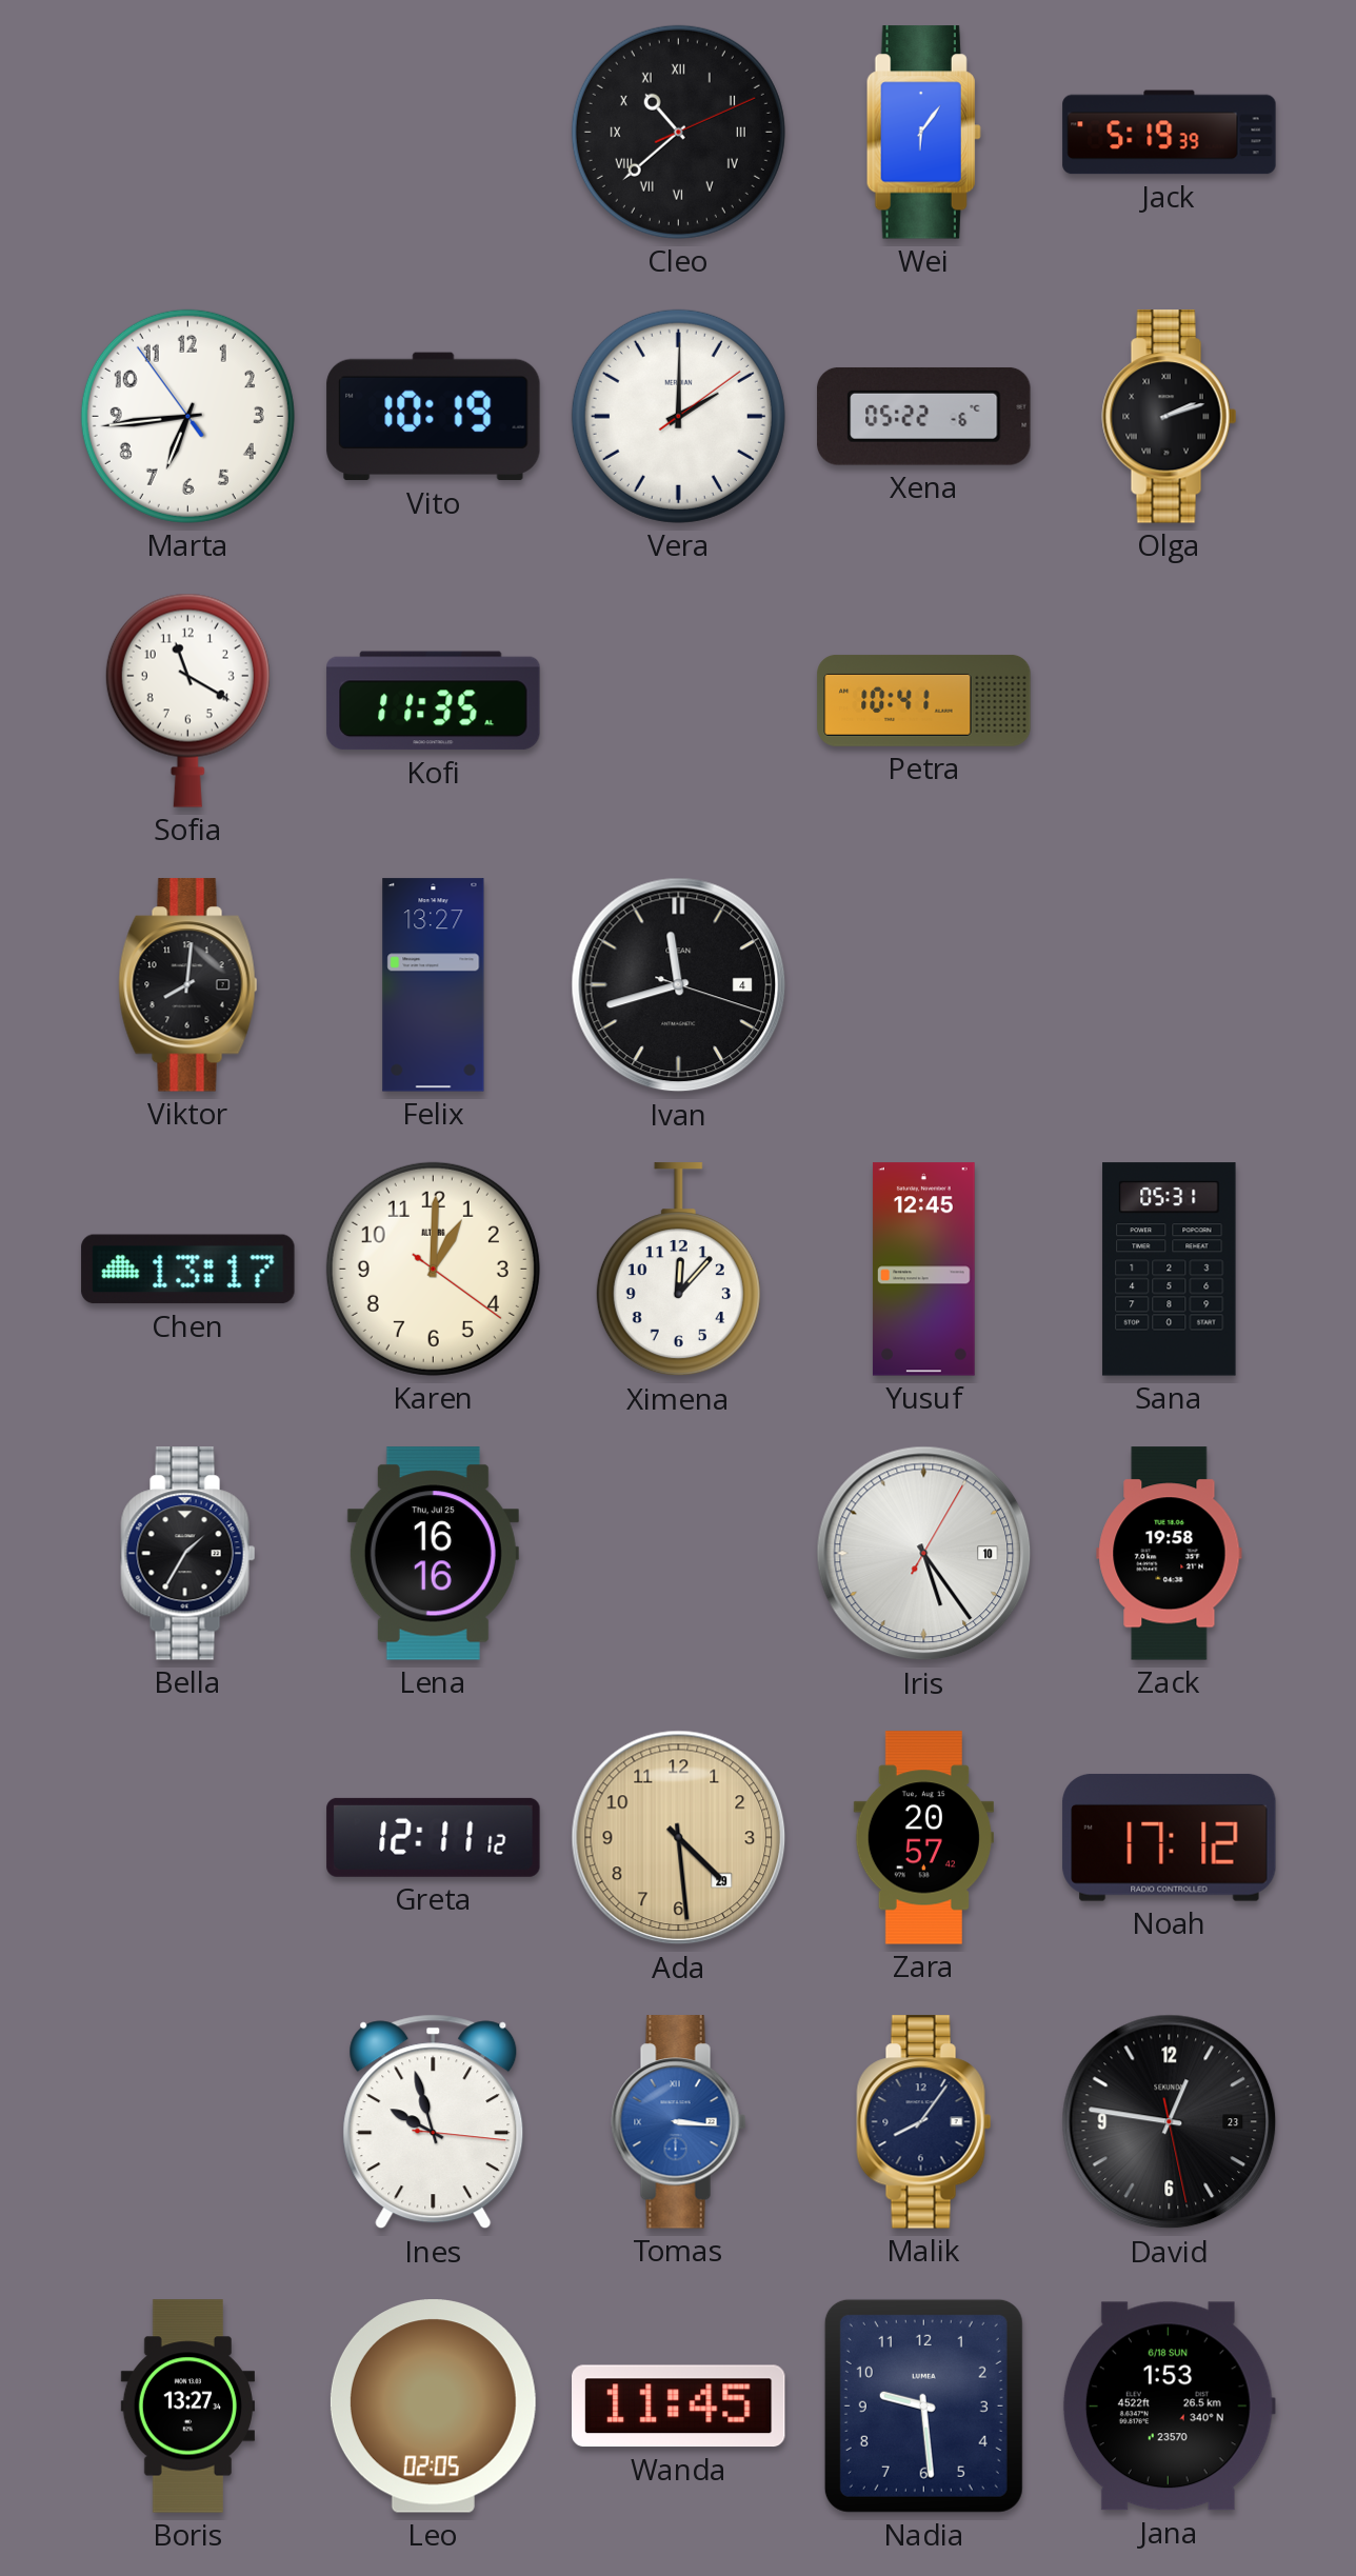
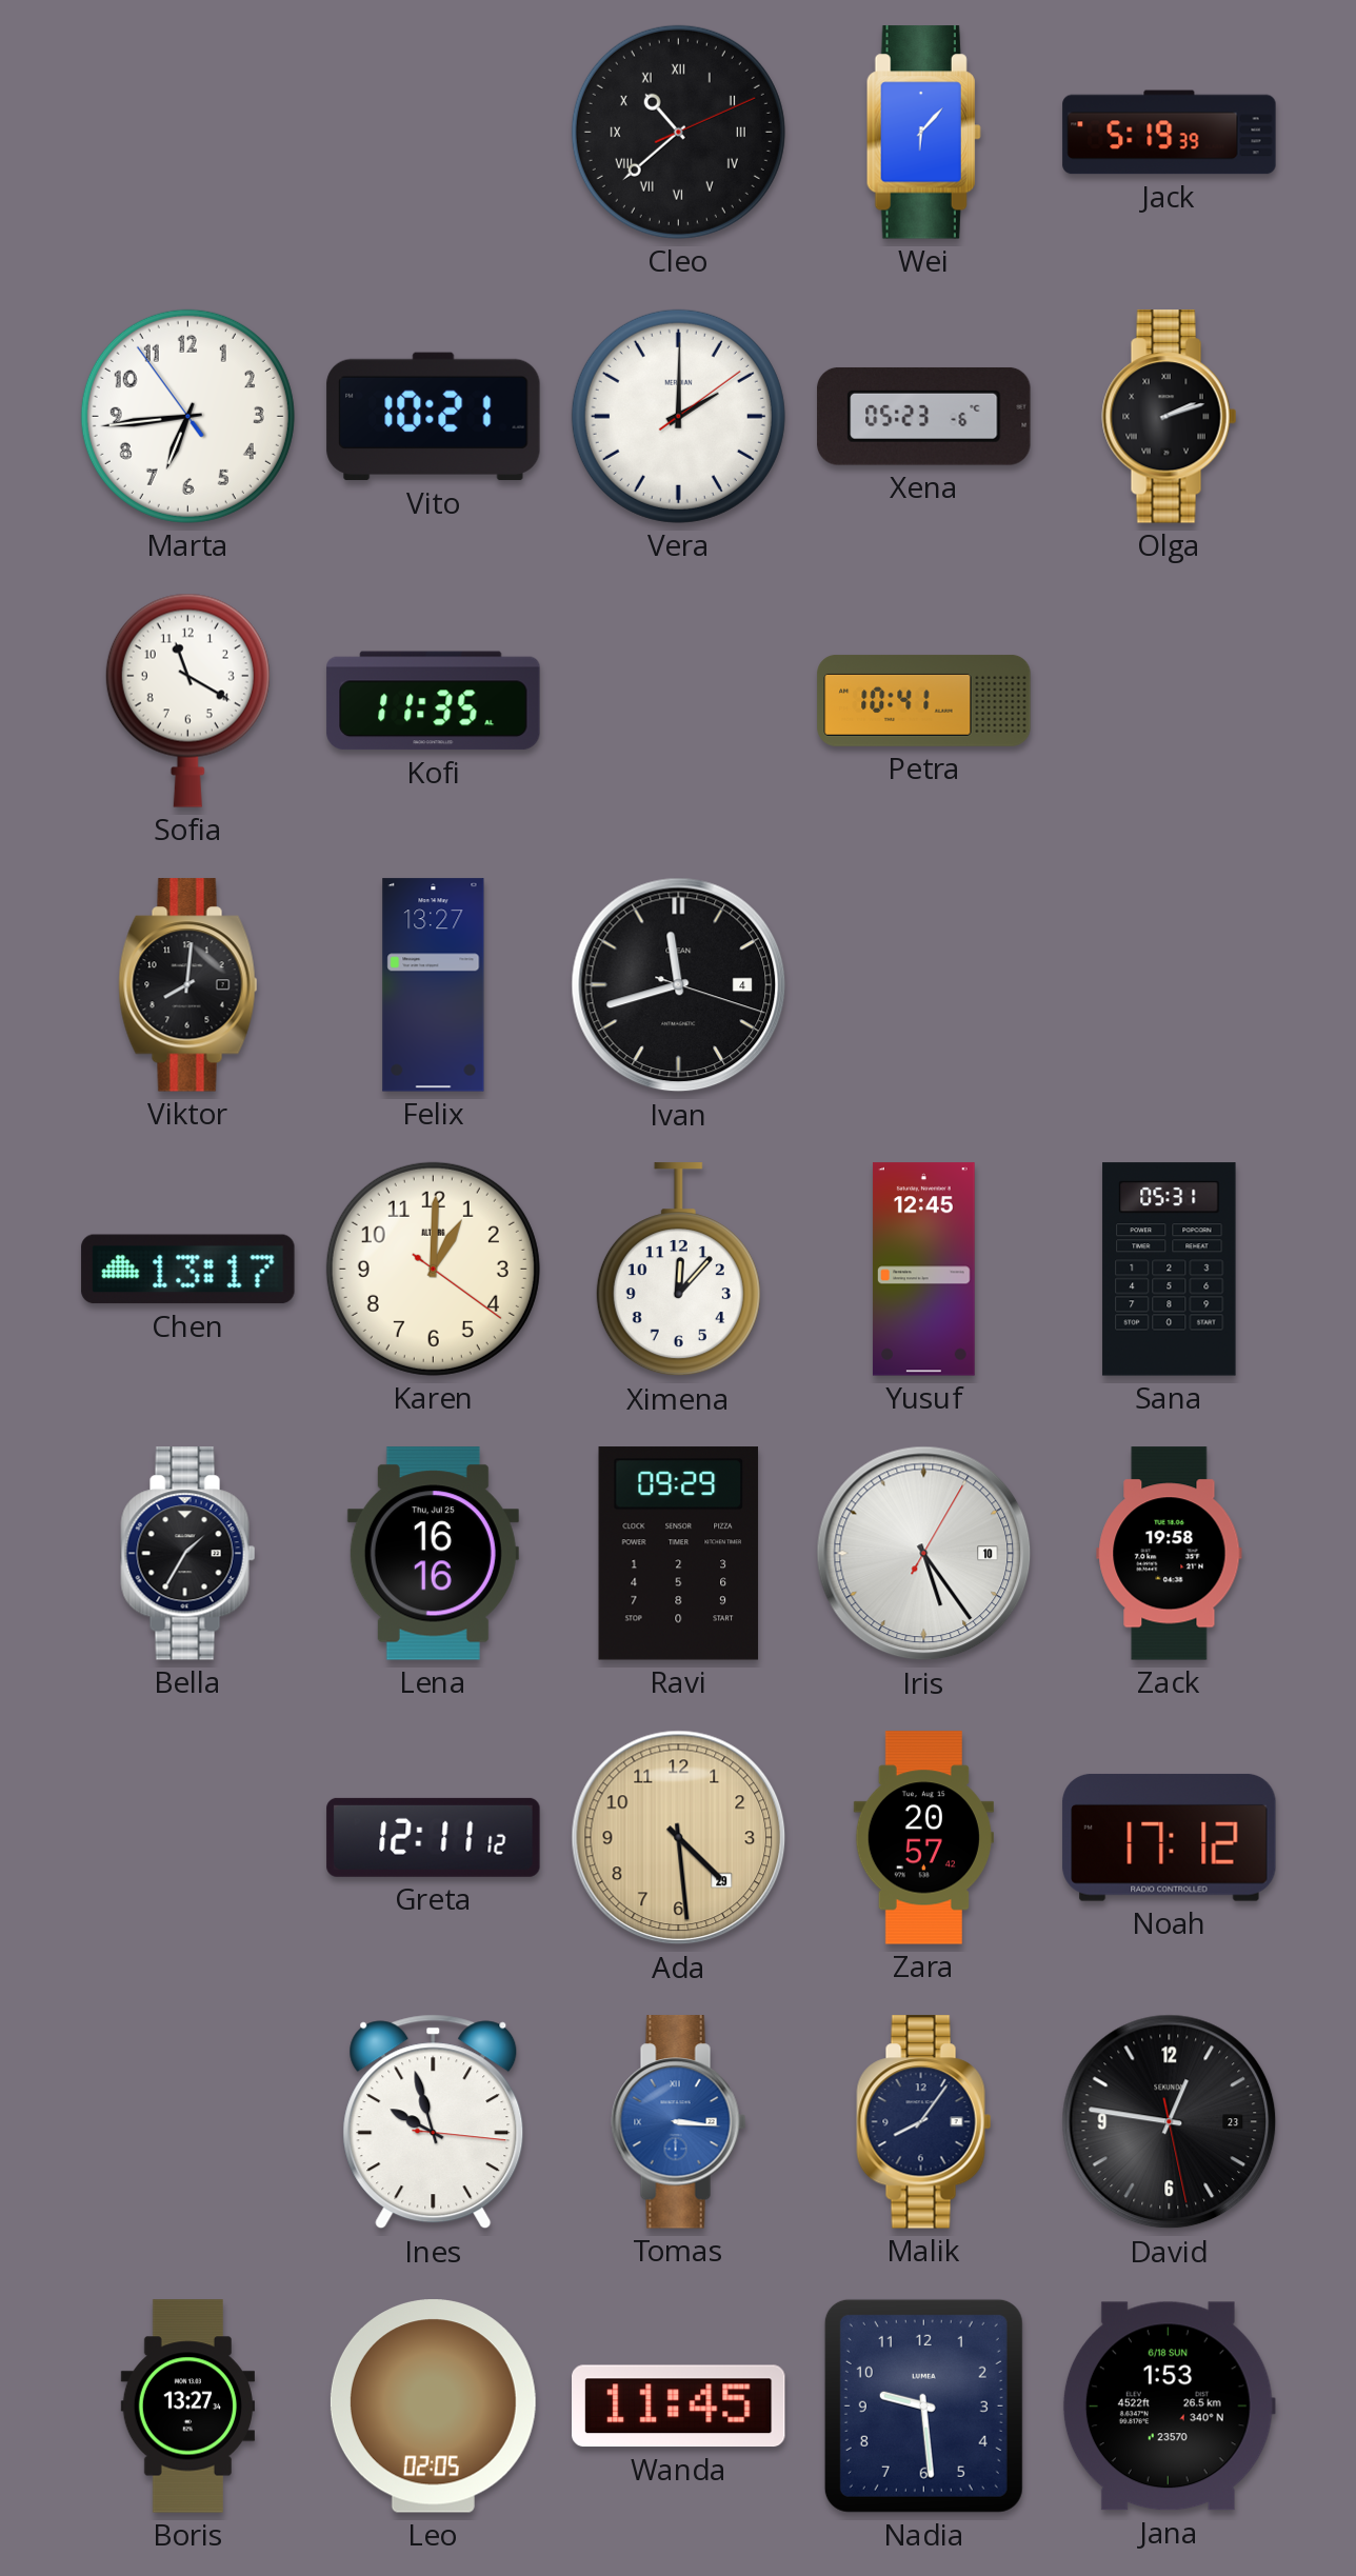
Wei: 6:06 -> 6:07 (923, 133)
Vito: 10:19 -> 10:21 (434, 417)
Xena: 05:22 -> 05:23 (924, 416)
Ravi: none -> 09:29 (679, 1554)
